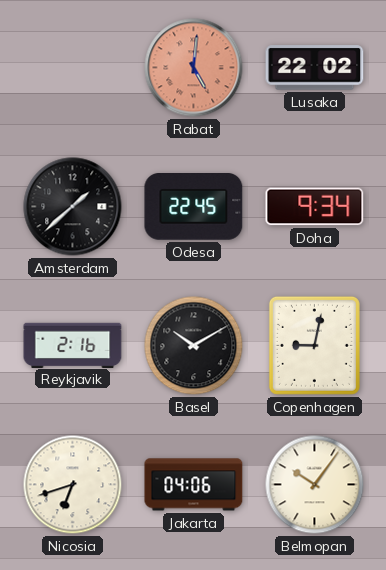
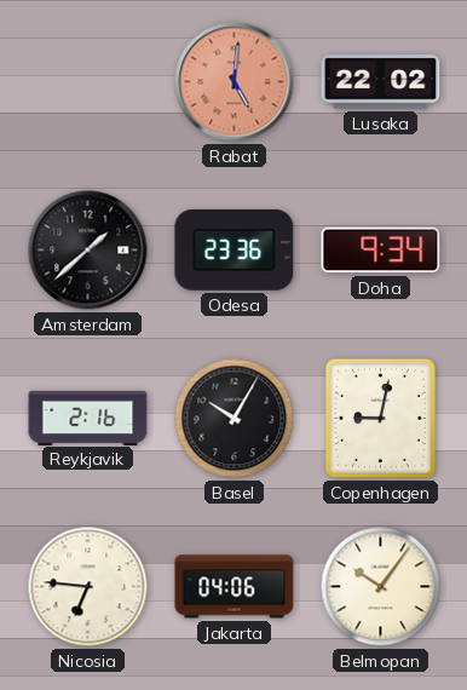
Odesa: 22:45 -> 23:36 (235, 251)
Basel: 10:10 -> 10:05 (235, 419)
Nicosia: 6:42 -> 6:46 (88, 587)
